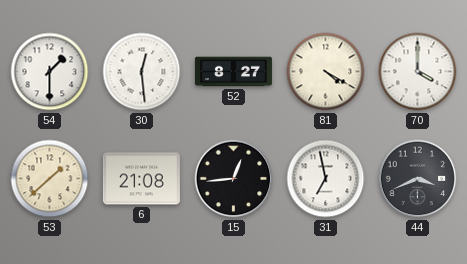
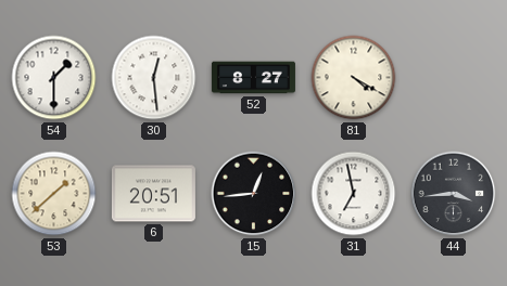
70: 4:00 -> none (418, 72)
6: 21:08 -> 20:51 (153, 194)
44: 3:41 -> 3:44 (454, 194)
